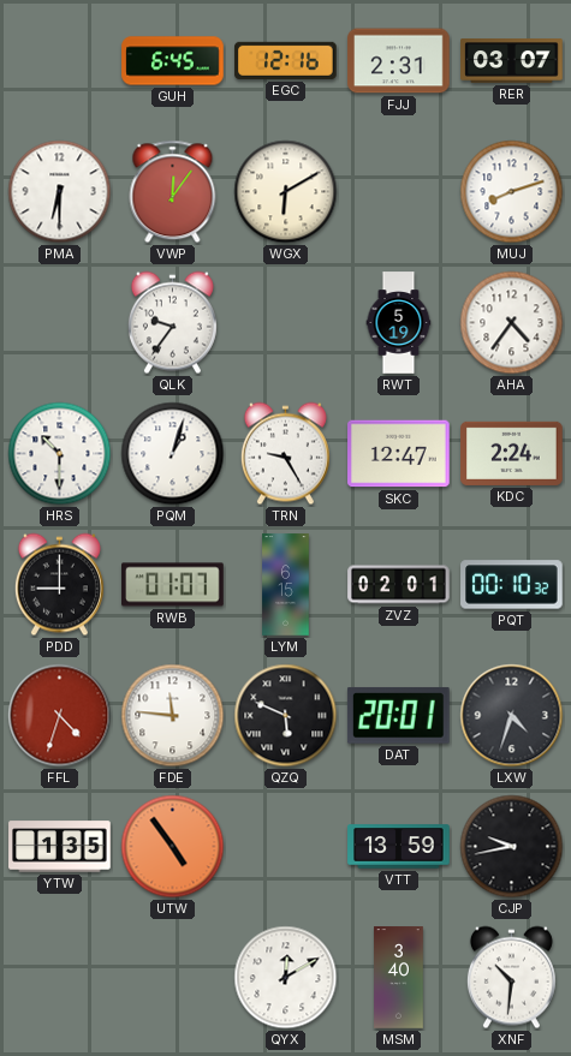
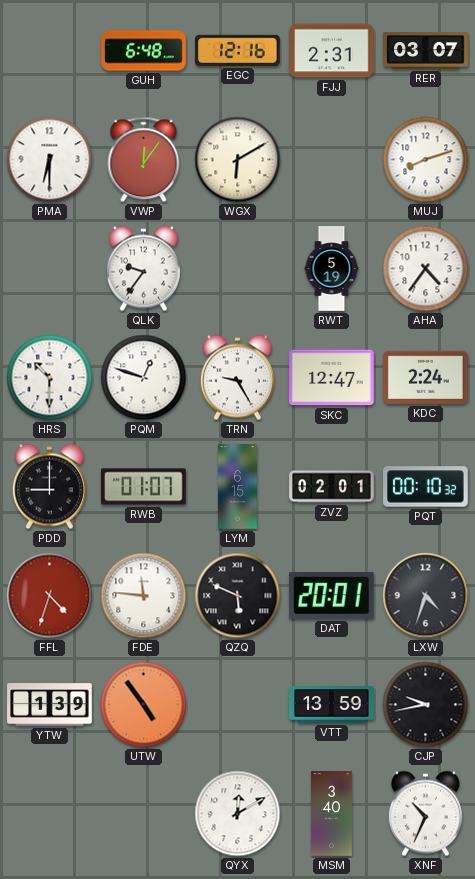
GUH: 6:45 -> 6:48 (144, 51)
PQM: 1:03 -> 12:48 (144, 378)
YTW: 1:35 -> 1:39 (50, 705)
XNF: 10:31 -> 10:34 (425, 814)
